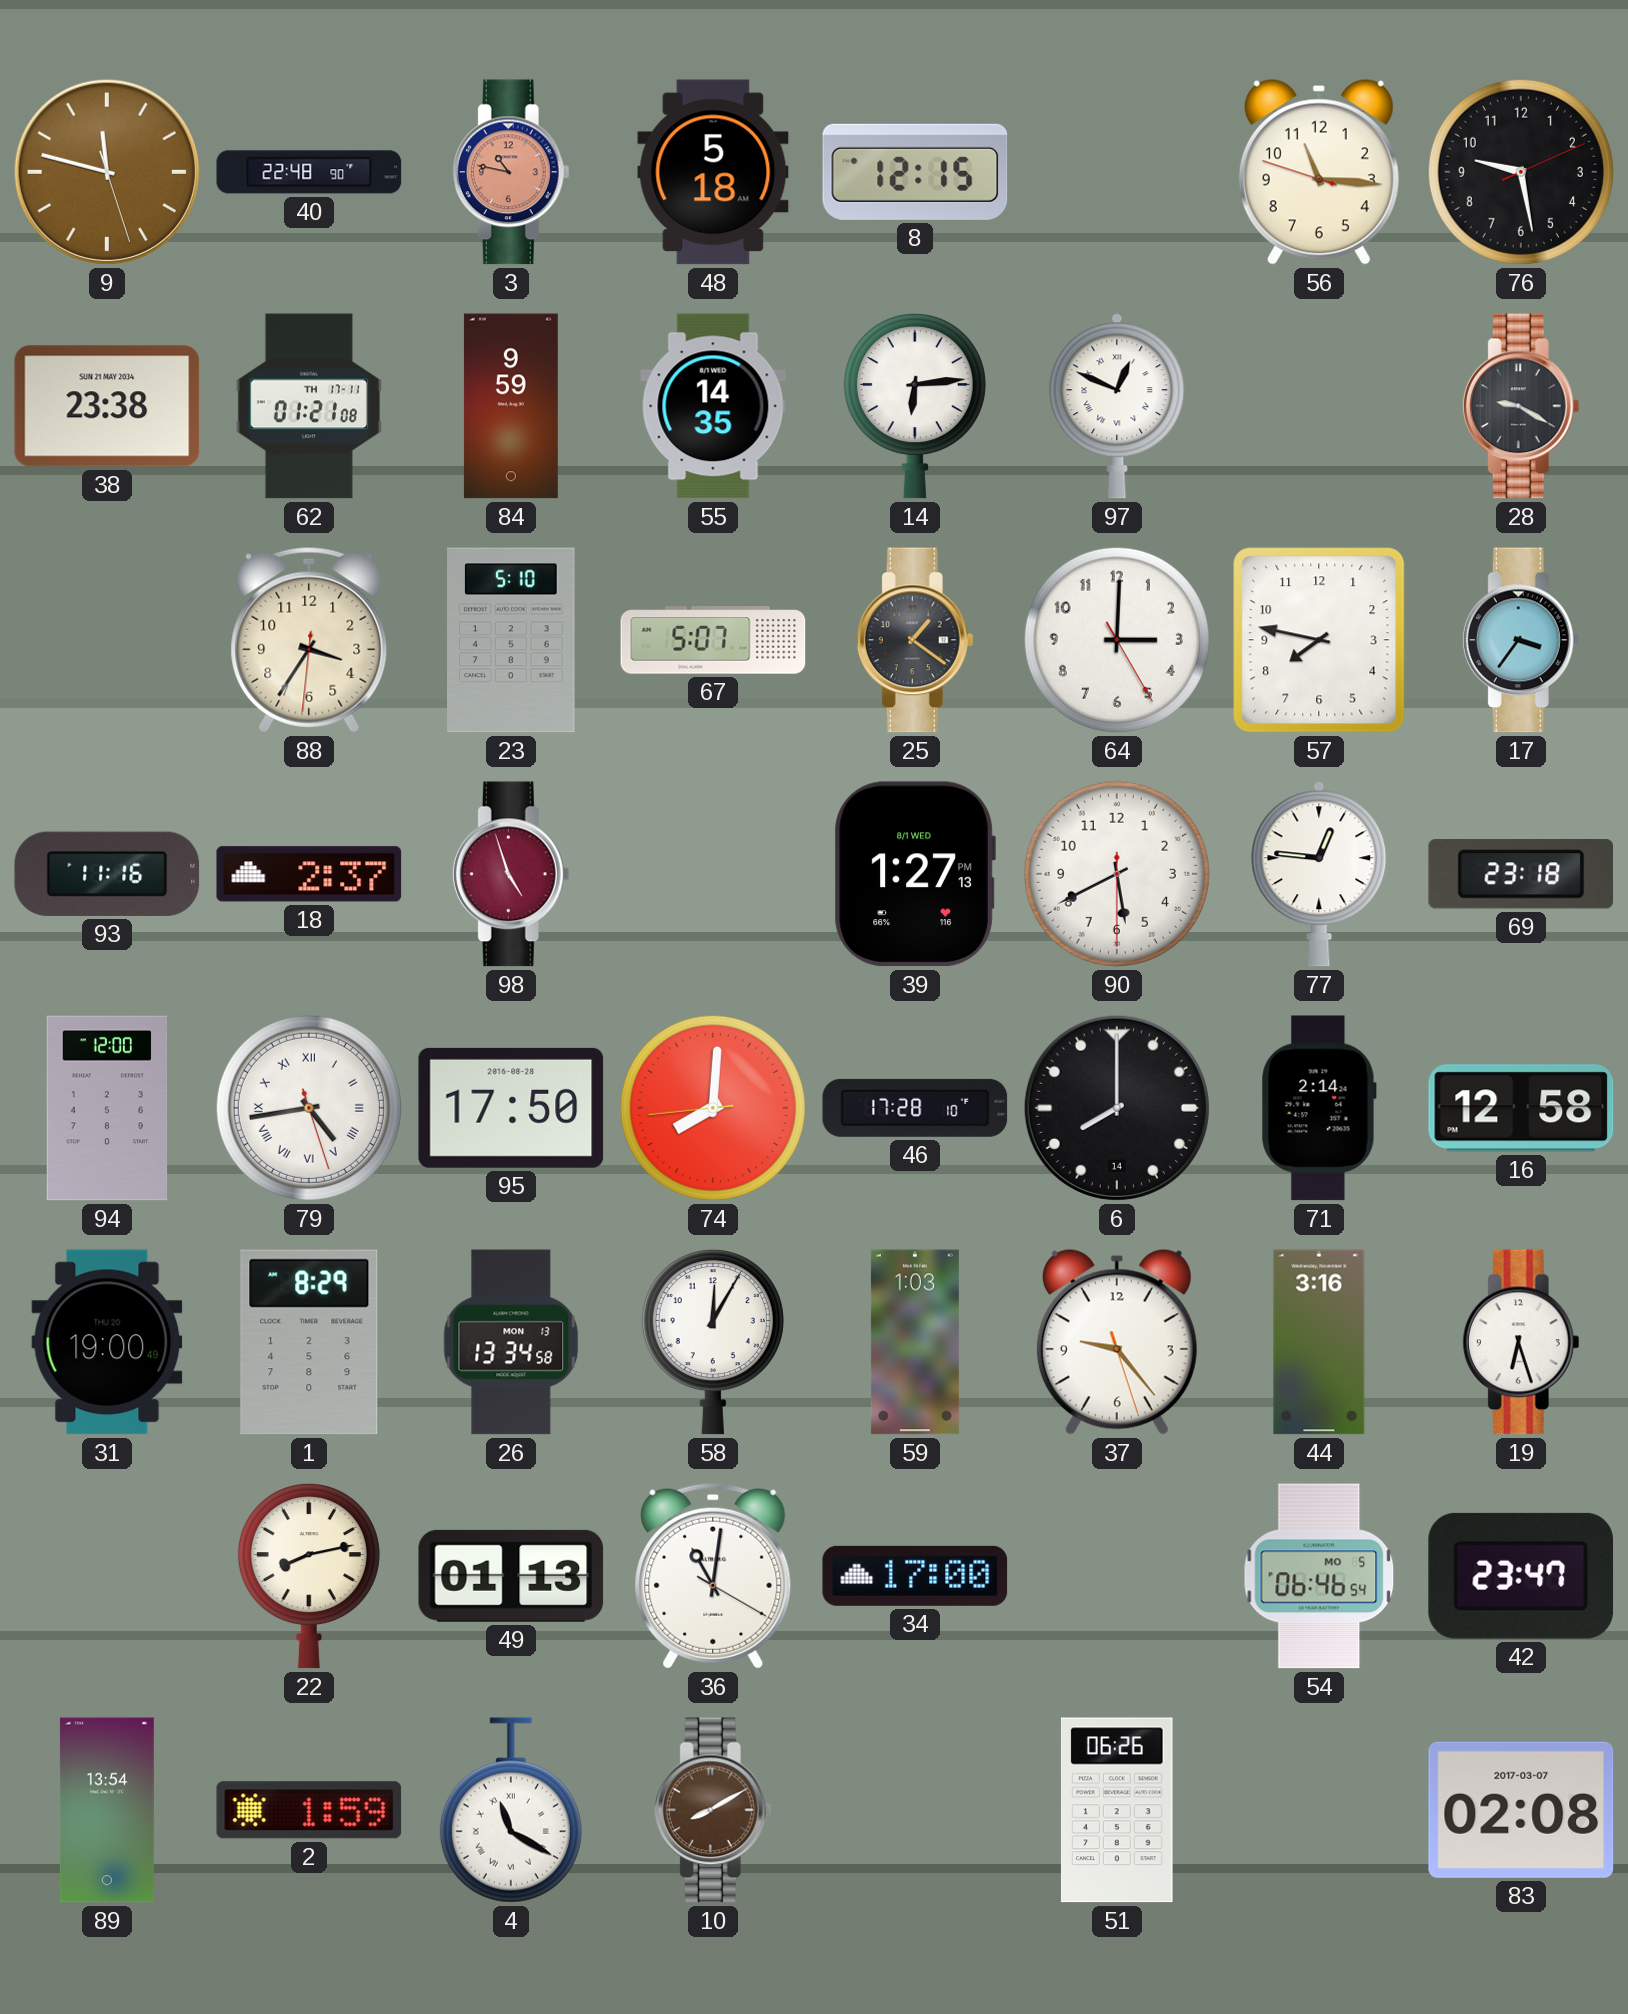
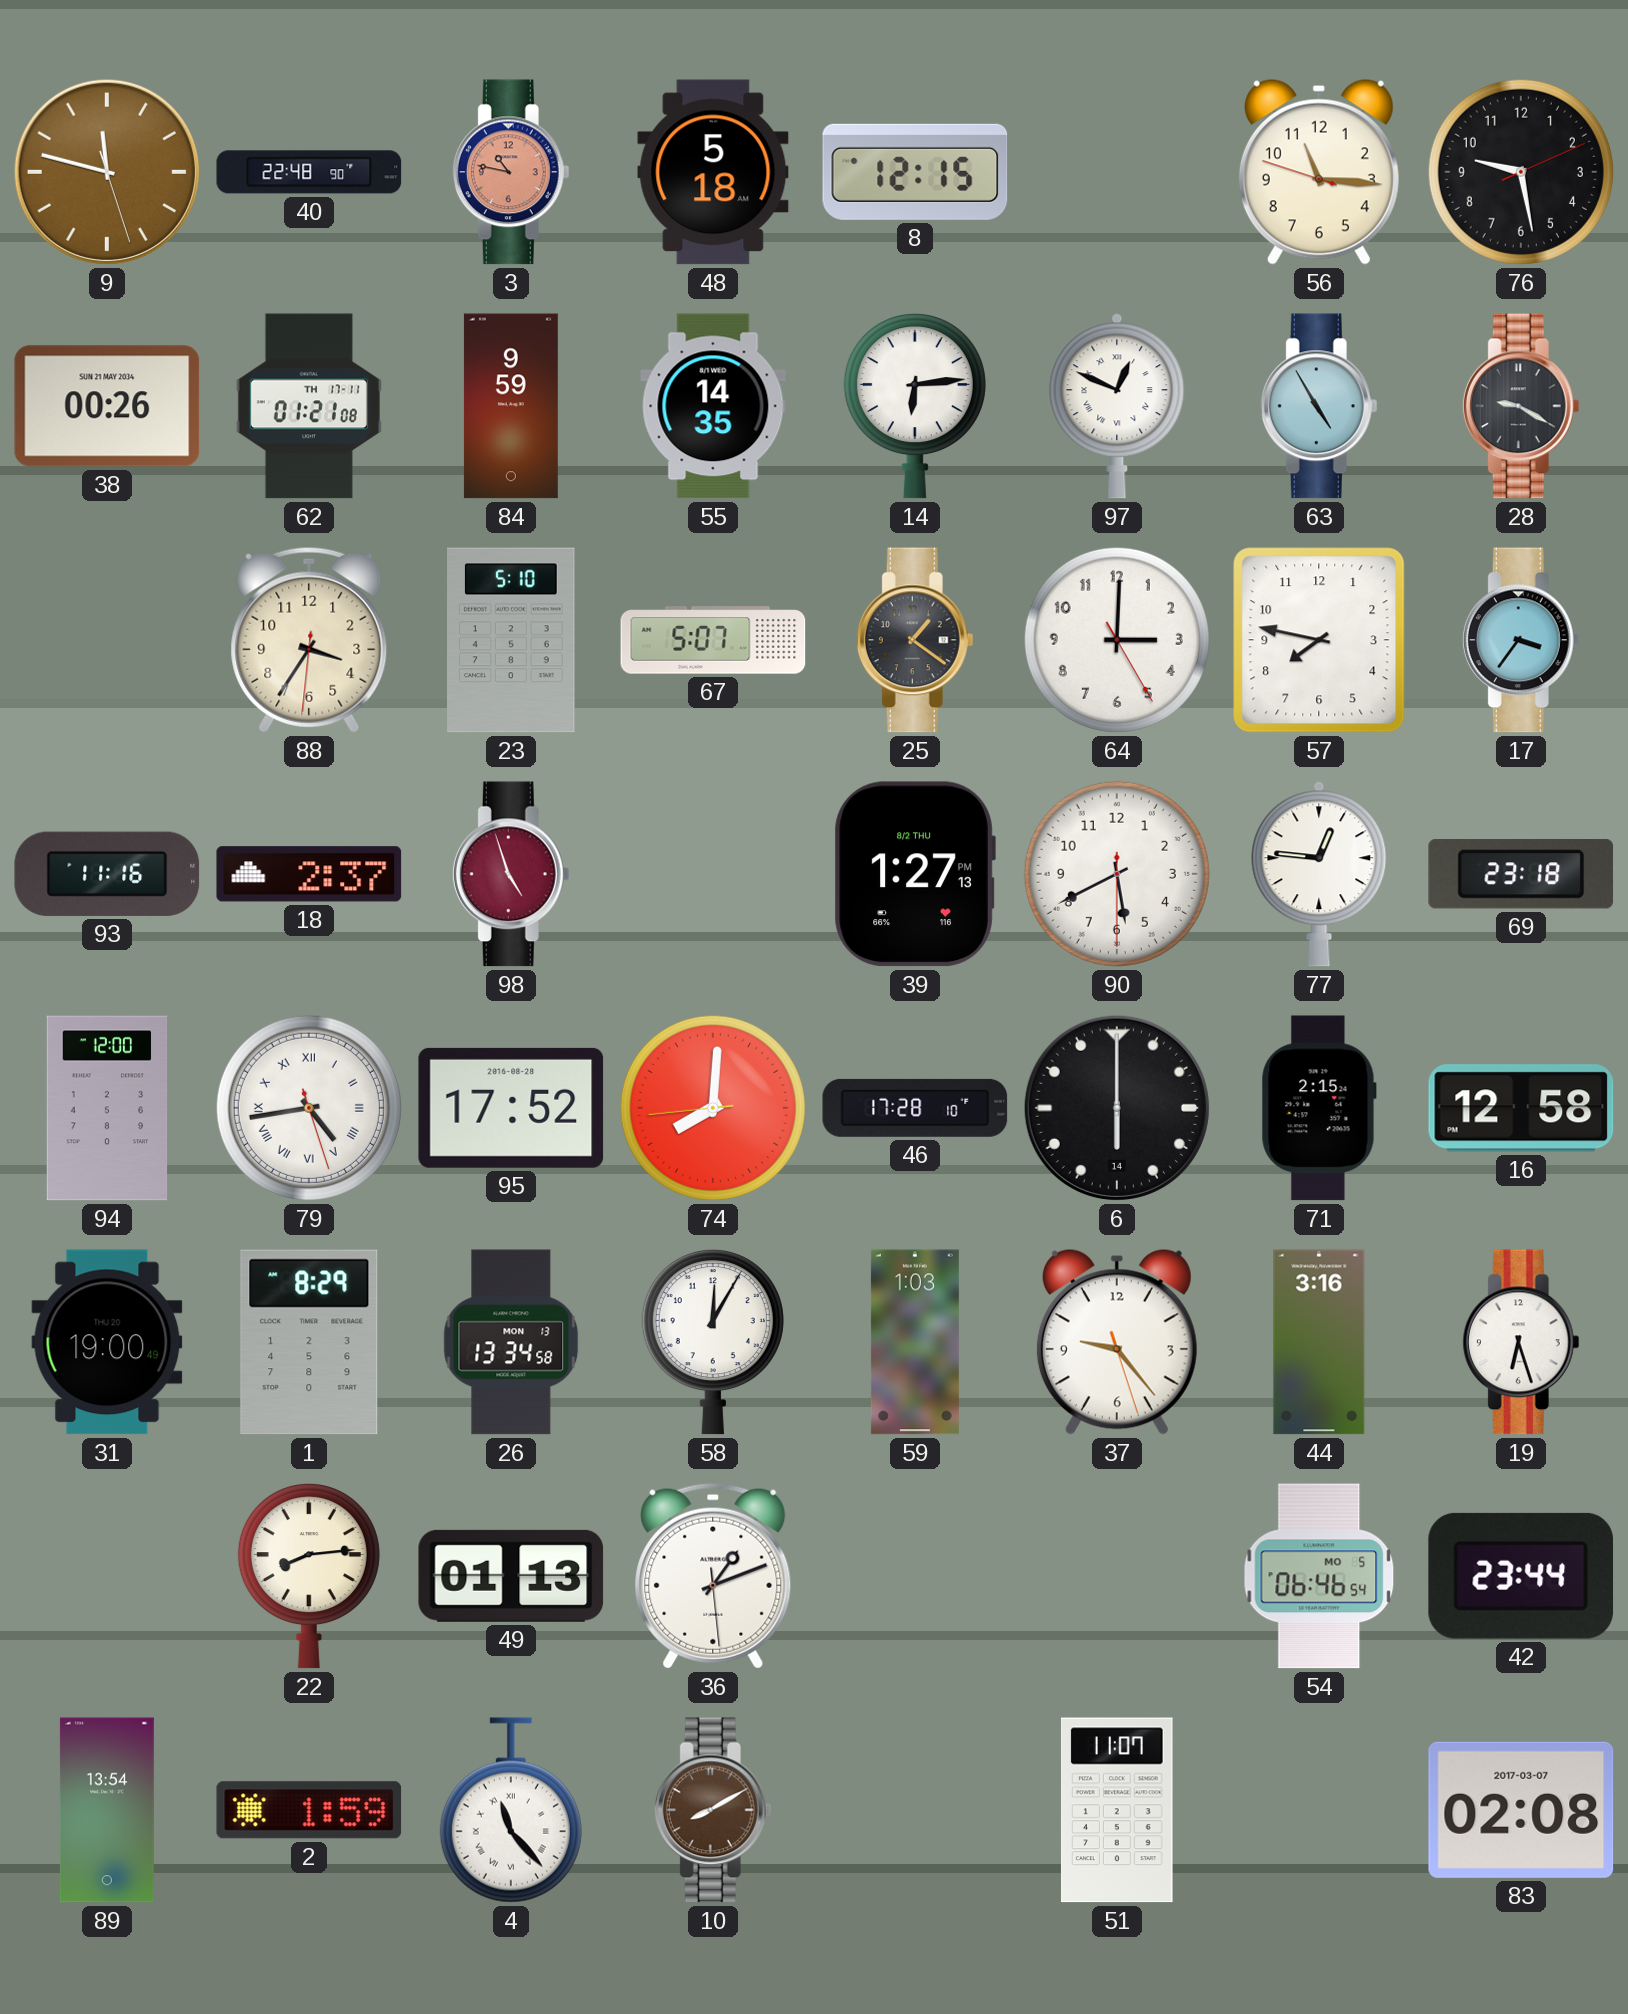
38: 23:38 -> 00:26 (107, 406)
63: none -> 4:55 (1319, 406)
39 date: 8/1 WED -> 8/2 THU (915, 874)
95: 17:50 -> 17:52 (511, 1108)
6: 8:00 -> 6:00 (1117, 1108)
71: 2:14 -> 2:15 (1319, 1108)
22: 8:13 -> 8:14 (309, 1577)
36: 11:01 -> 1:11 (713, 1576)
34: 17:00 -> none (915, 1576)
42: 23:47 -> 23:44 (1521, 1576)
4: 11:20 -> 11:23 (511, 1810)
51: 06:26 -> 11:07 (1117, 1810)
